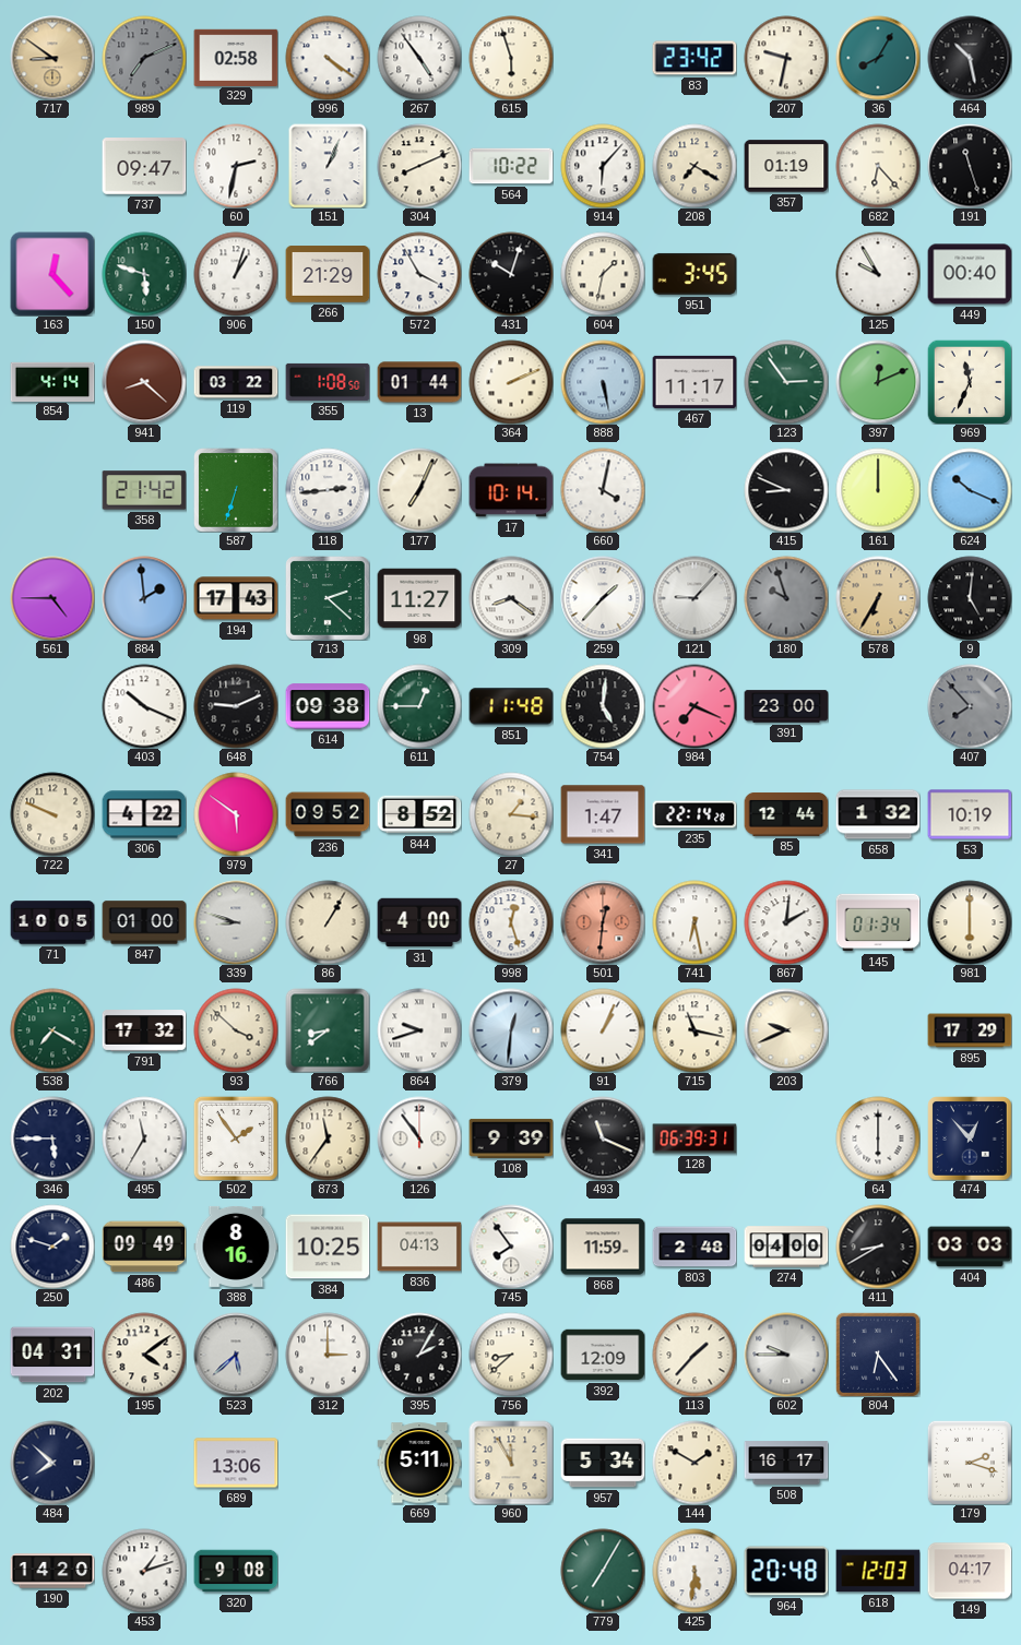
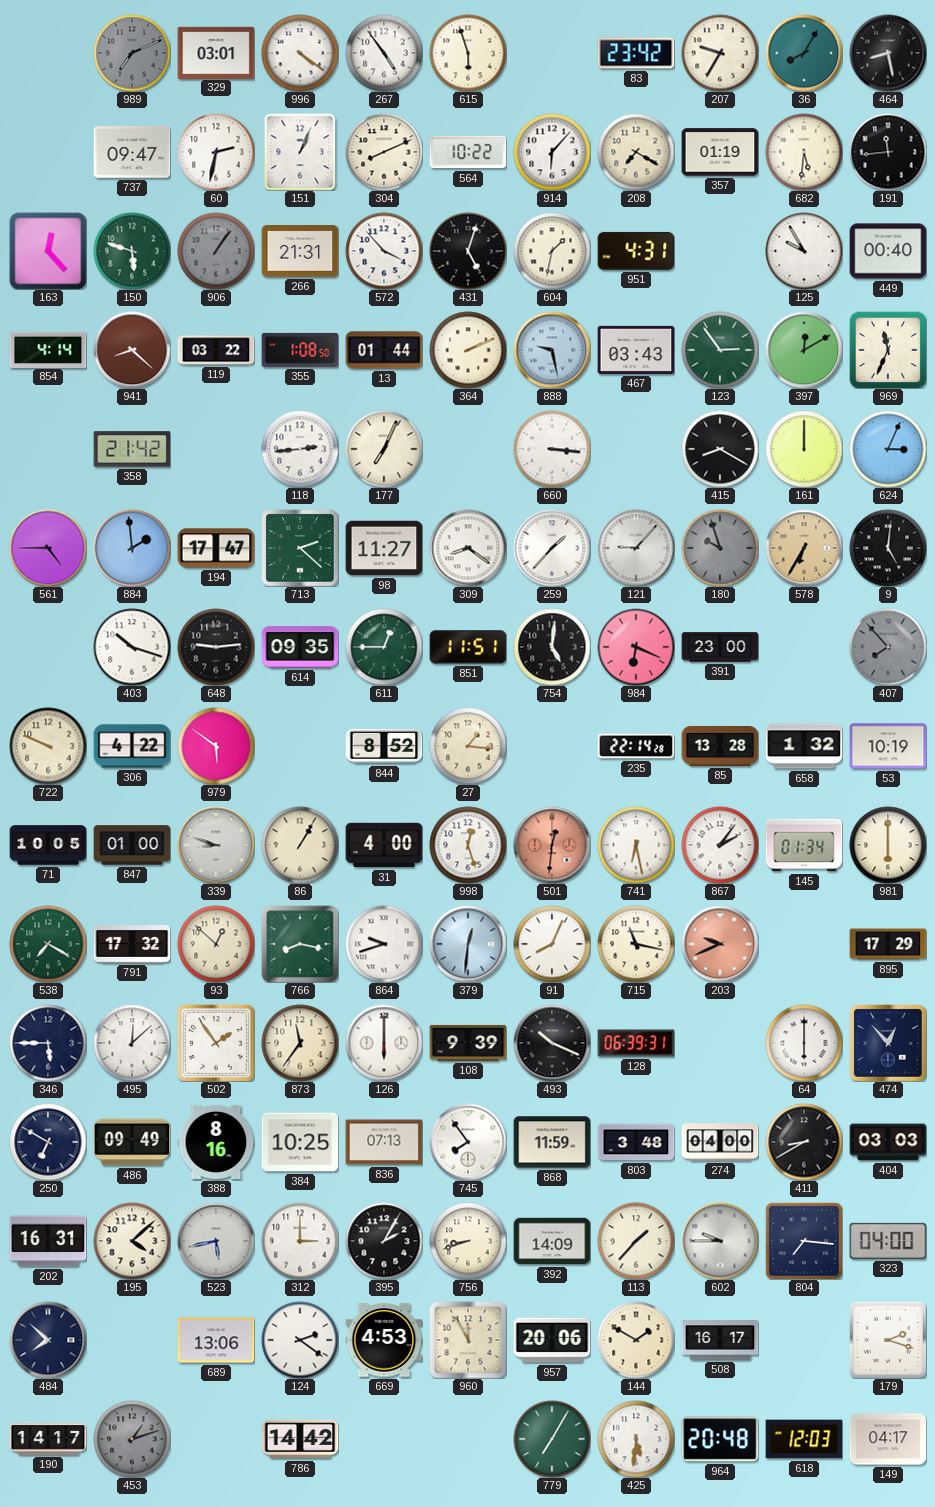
717: 8:51 -> none (52, 58)
329: 02:58 -> 03:01 (216, 52)
207: 9:32 -> 9:35 (720, 53)
464: 10:28 -> 8:28 (888, 53)
682: 6:23 -> 5:31 (804, 152)
191: 11:27 -> 11:44 (888, 152)
906: 1:03 -> 1:06 (216, 251)
906 dial: white -> grey (216, 251)
266: 21:29 -> 21:31 (300, 251)
572: 3:55 -> 3:53 (384, 251)
431: 10:03 -> 5:03 (468, 251)
951: 3:45 -> 4:31 (636, 251)
888: 5:28 -> 9:28 (552, 350)
467: 11:17 -> 03:43 (636, 350)
397: 12:11 -> 12:10 (804, 350)
587: 6:33 -> none (236, 490)
17: 10:14 -> none (511, 490)
660: 4:02 -> 3:16 (552, 449)
415: 8:49 -> 8:20 (720, 449)
624: 10:19 -> 3:04 (888, 449)
194: 17:43 -> 17:47 (216, 548)
403: 10:19 -> 10:18 (132, 647)
648: 9:11 -> 9:14 (216, 647)
614: 09:38 -> 09:35 (300, 647)
851: 11:48 -> 11:51 (468, 647)
984: 7:19 -> 6:19 (636, 647)
236: 09:52 -> none (328, 814)
341: 1:47 -> none (603, 814)
85: 12:44 -> 13:28 (720, 746)
867: 2:01 -> 2:06 (720, 845)
93: 3:52 -> 12:52 (216, 944)
766: 8:39 -> 8:17 (300, 944)
91: 1:04 -> 8:04 (552, 944)
203 dial: cream -> salmon (720, 944)
495: 11:35 -> 12:08 (132, 1043)
126: 10:54 -> 6:00 (384, 1043)
493: 11:19 -> 10:19 (552, 1043)
250: 1:48 -> 6:50 (48, 1142)
836: 04:13 -> 07:13 (384, 1142)
803: 2:48 -> 3:48 (636, 1142)
202: 04:31 -> 16:31 (48, 1241)
195: 4:09 -> 4:08 (132, 1241)
523: 5:38 -> 5:43 (216, 1241)
756: 8:38 -> 8:42 (468, 1241)
392: 12:09 -> 14:09 (552, 1241)
804: 6:24 -> 7:16 (804, 1241)
323: none -> 04:00 (888, 1241)
124: none -> 2:21 (300, 1340)
669: 5:11 -> 4:53 (384, 1340)
957: 5:34 -> 20:06 (552, 1340)
190: 14:20 -> 14:17 (48, 1439)
453 dial: white -> grey (132, 1439)
320: 9:08 -> none (236, 1571)
786: none -> 14:42 (300, 1439)
